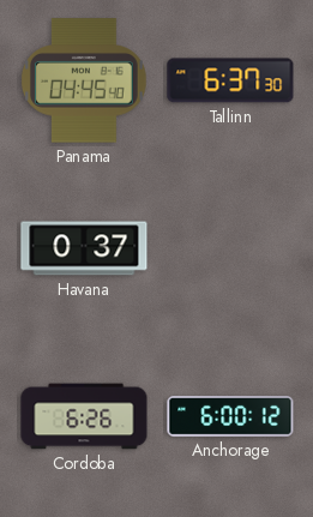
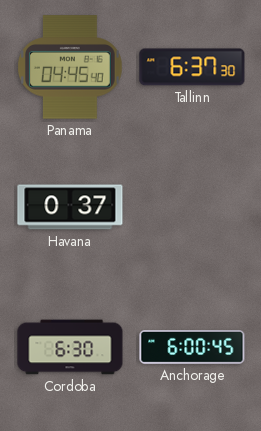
Cordoba: 6:26 -> 6:30 (70, 347)
Anchorage: 6:00:12 -> 6:00:45 (192, 348)
